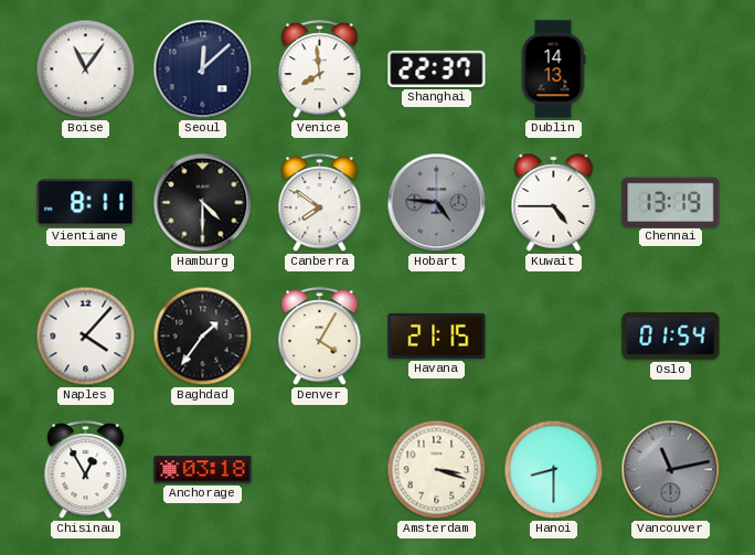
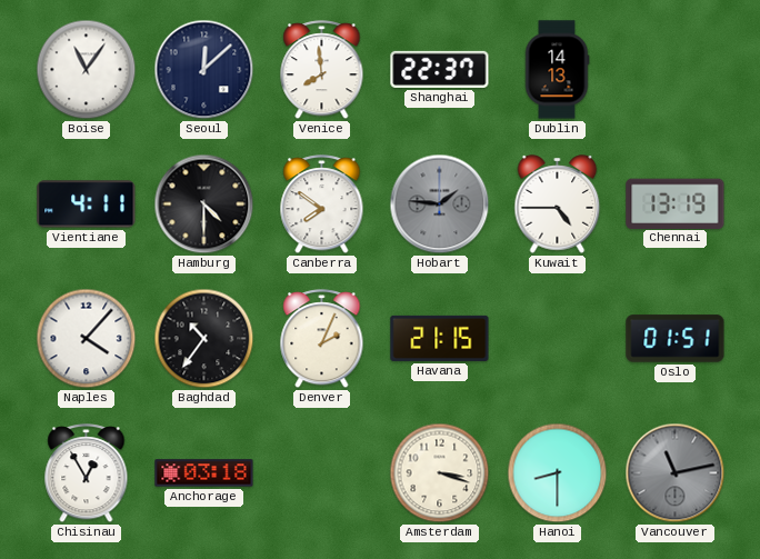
Vientiane: 8:11 -> 4:11 (87, 204)
Hobart: 4:46 -> 1:46 (440, 204)
Baghdad: 1:36 -> 10:36 (204, 339)
Denver: 4:05 -> 2:04 (322, 339)
Oslo: 01:54 -> 01:51 (676, 339)
